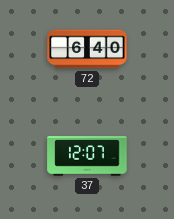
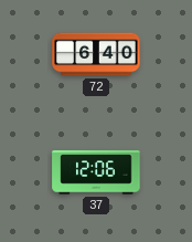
37: 12:07 -> 12:06 (96, 172)
